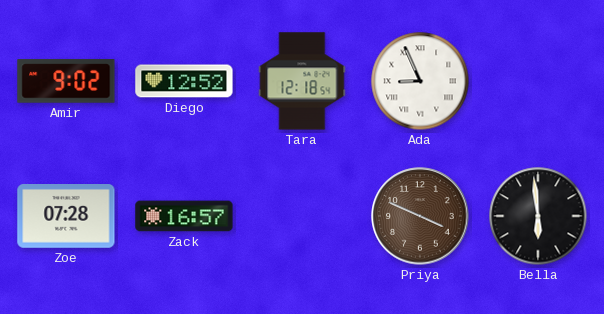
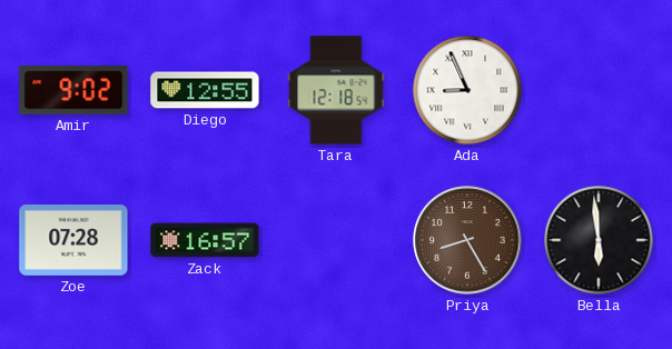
Diego: 12:52 -> 12:55 (205, 90)
Priya: 3:49 -> 8:25 (467, 240)
